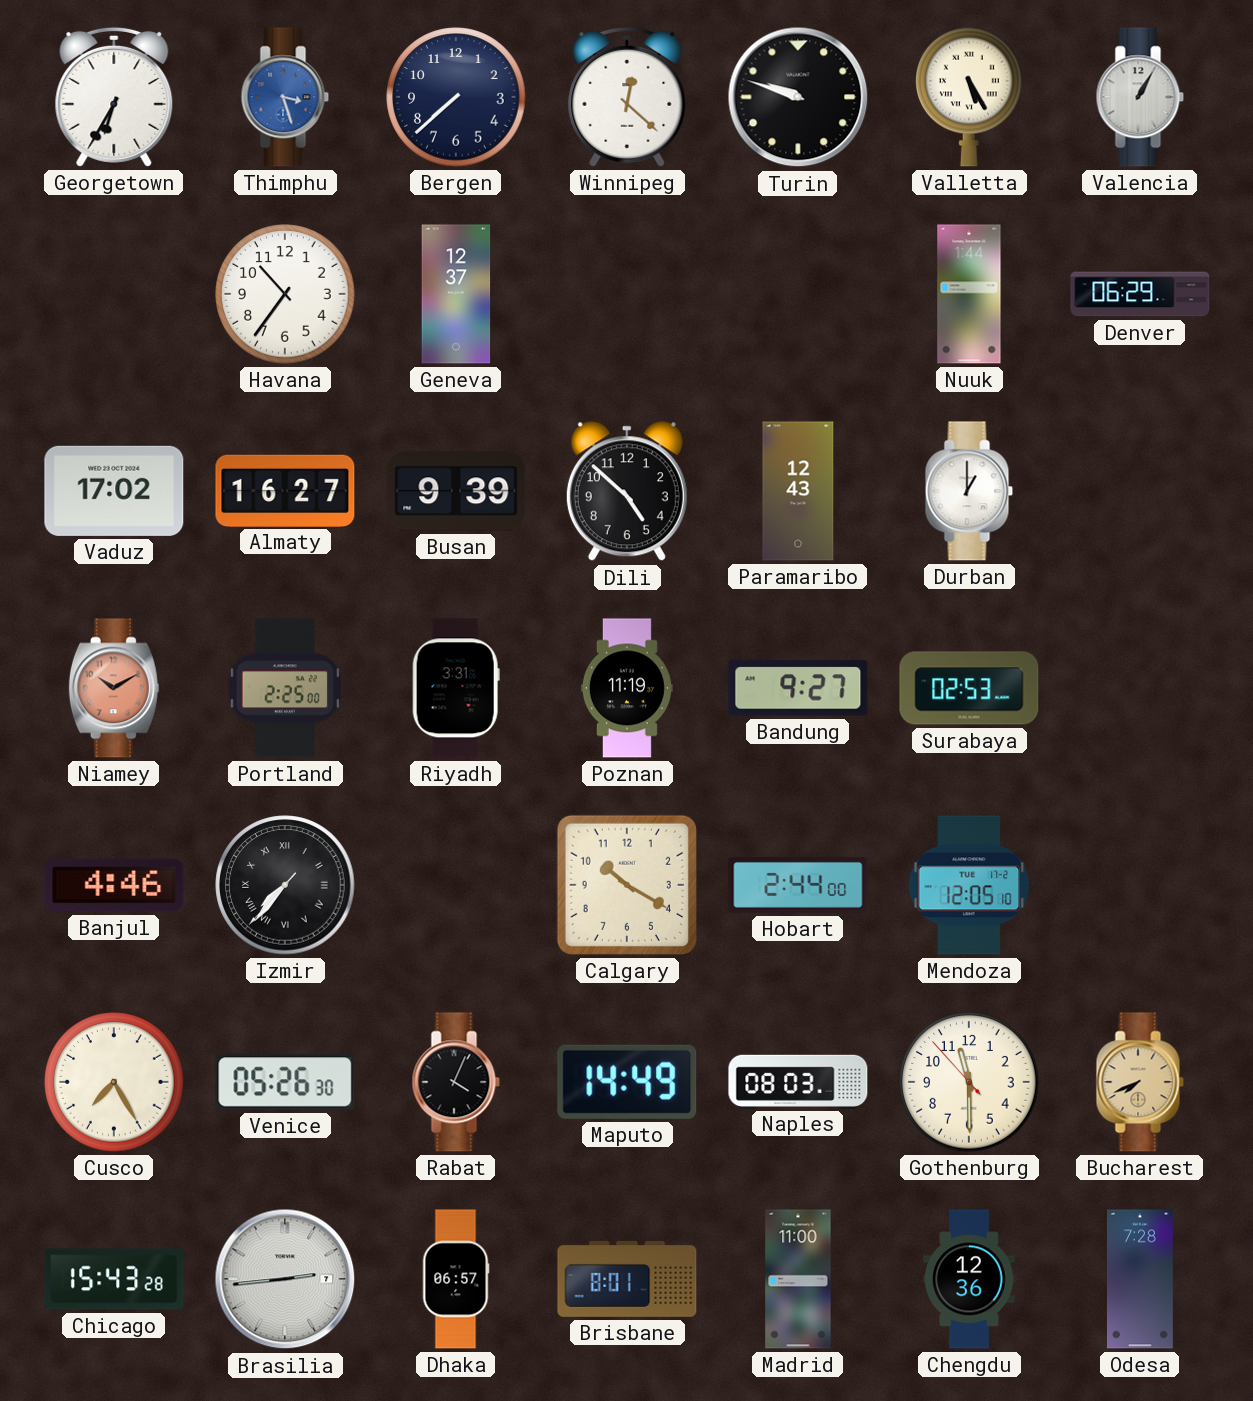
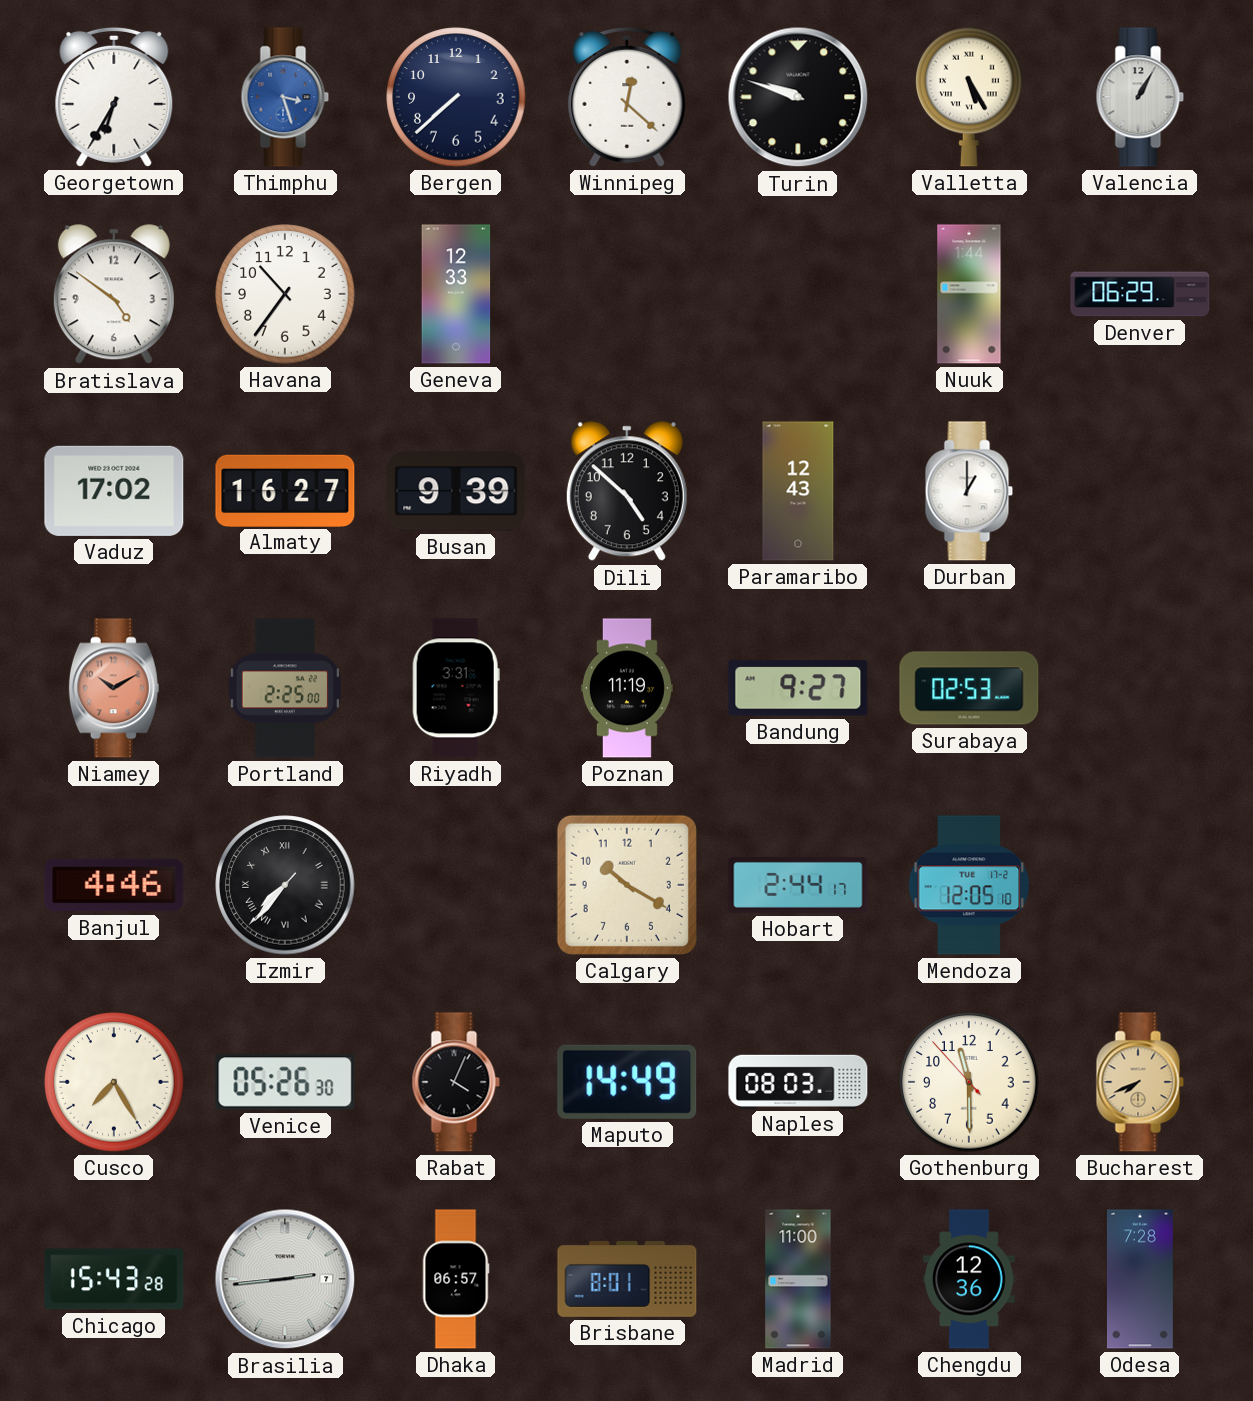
Bratislava: none -> 4:51 (114, 295)
Geneva: 12:37 -> 12:33 (456, 294)
Hobart: 2:44:00 -> 2:44:17 (798, 885)
